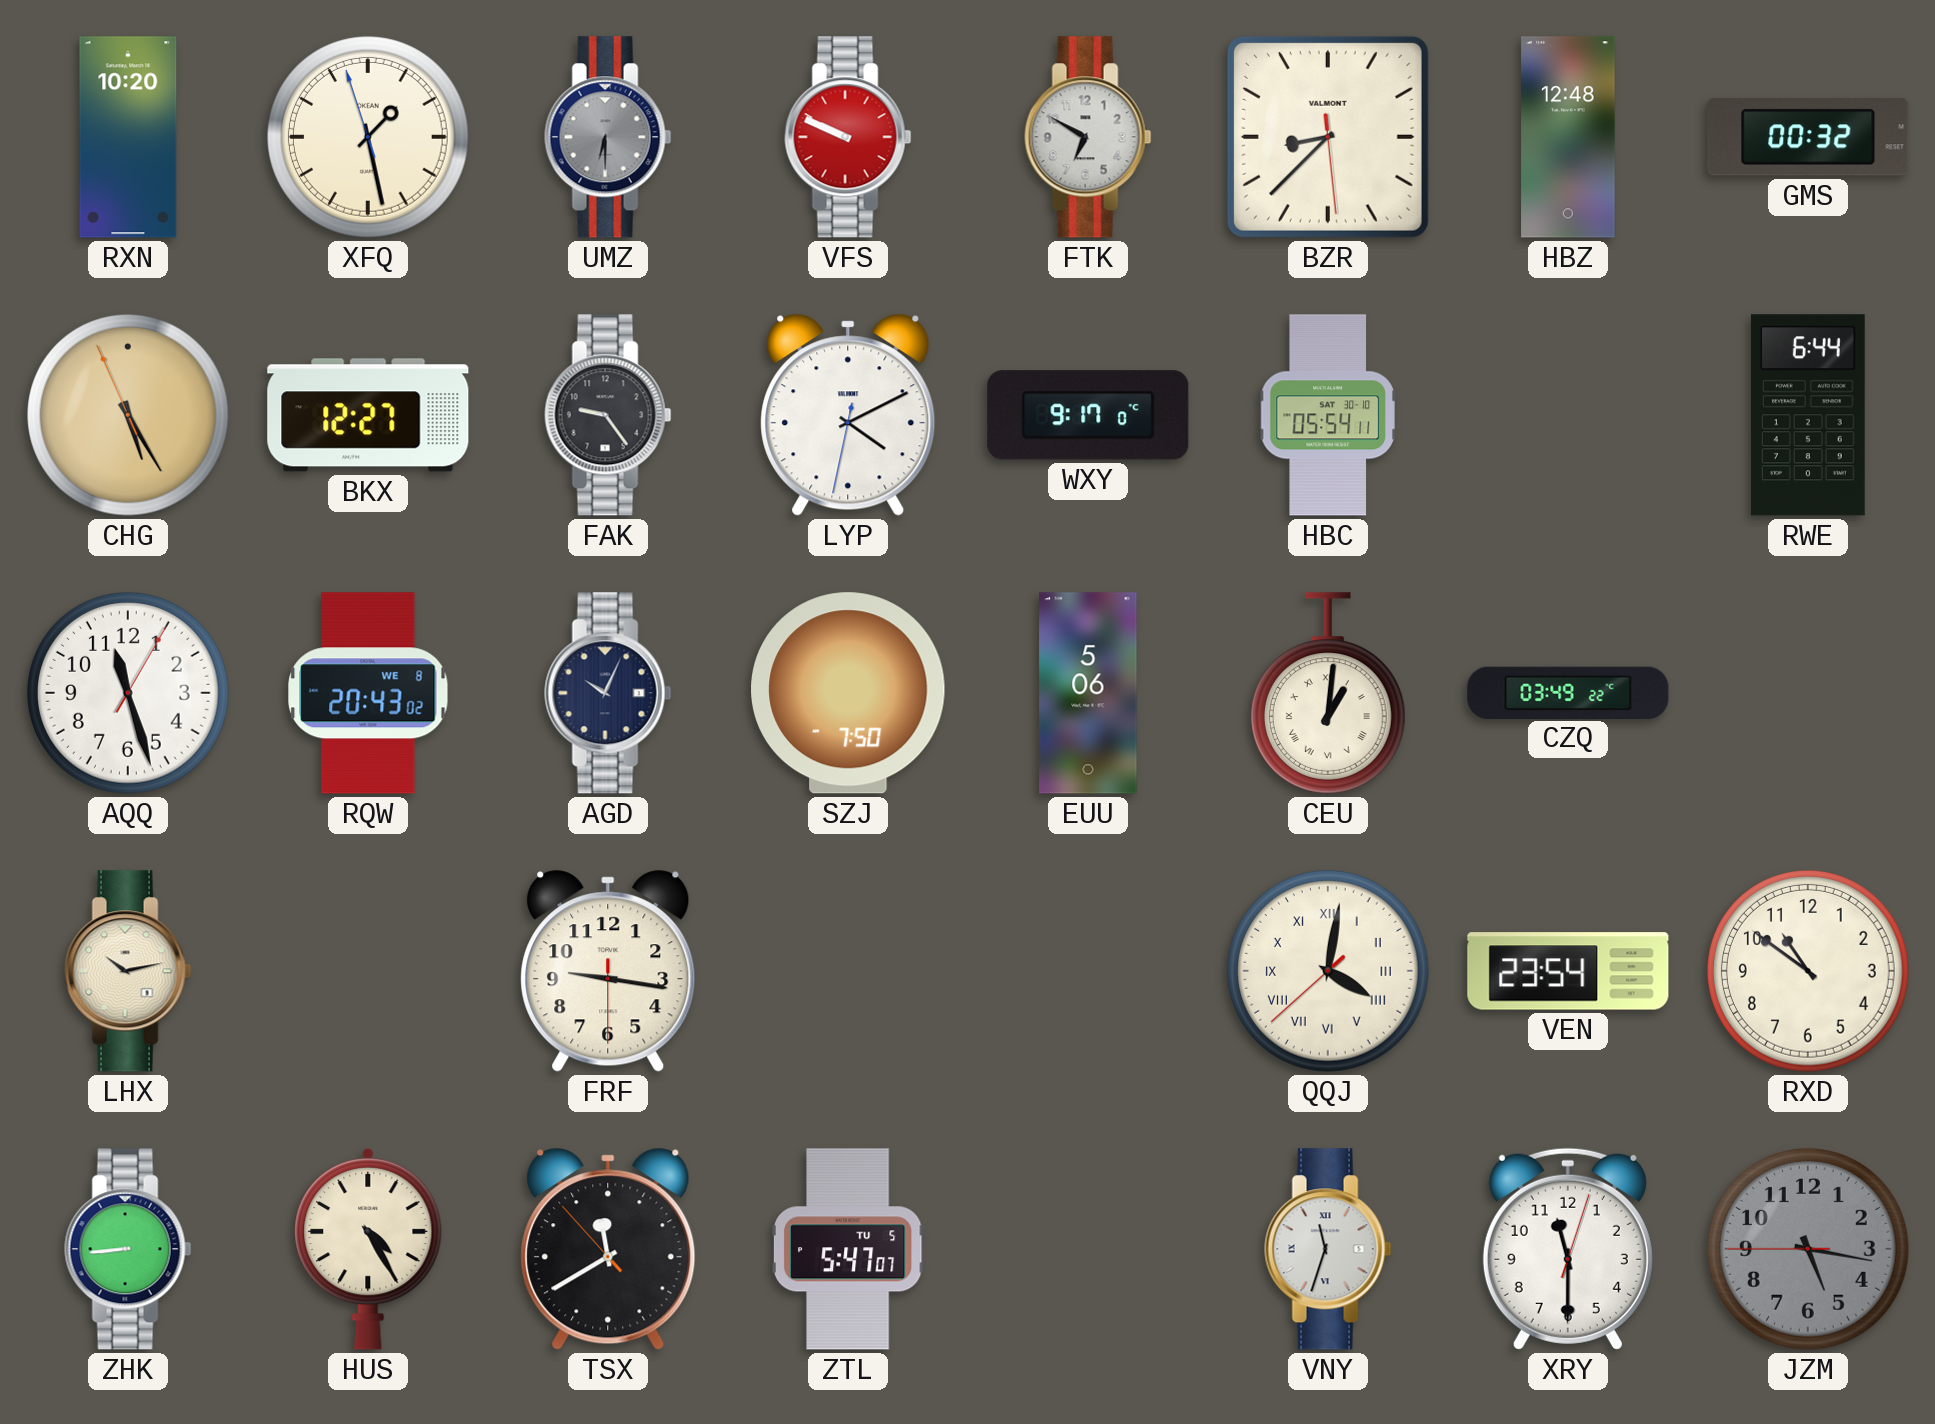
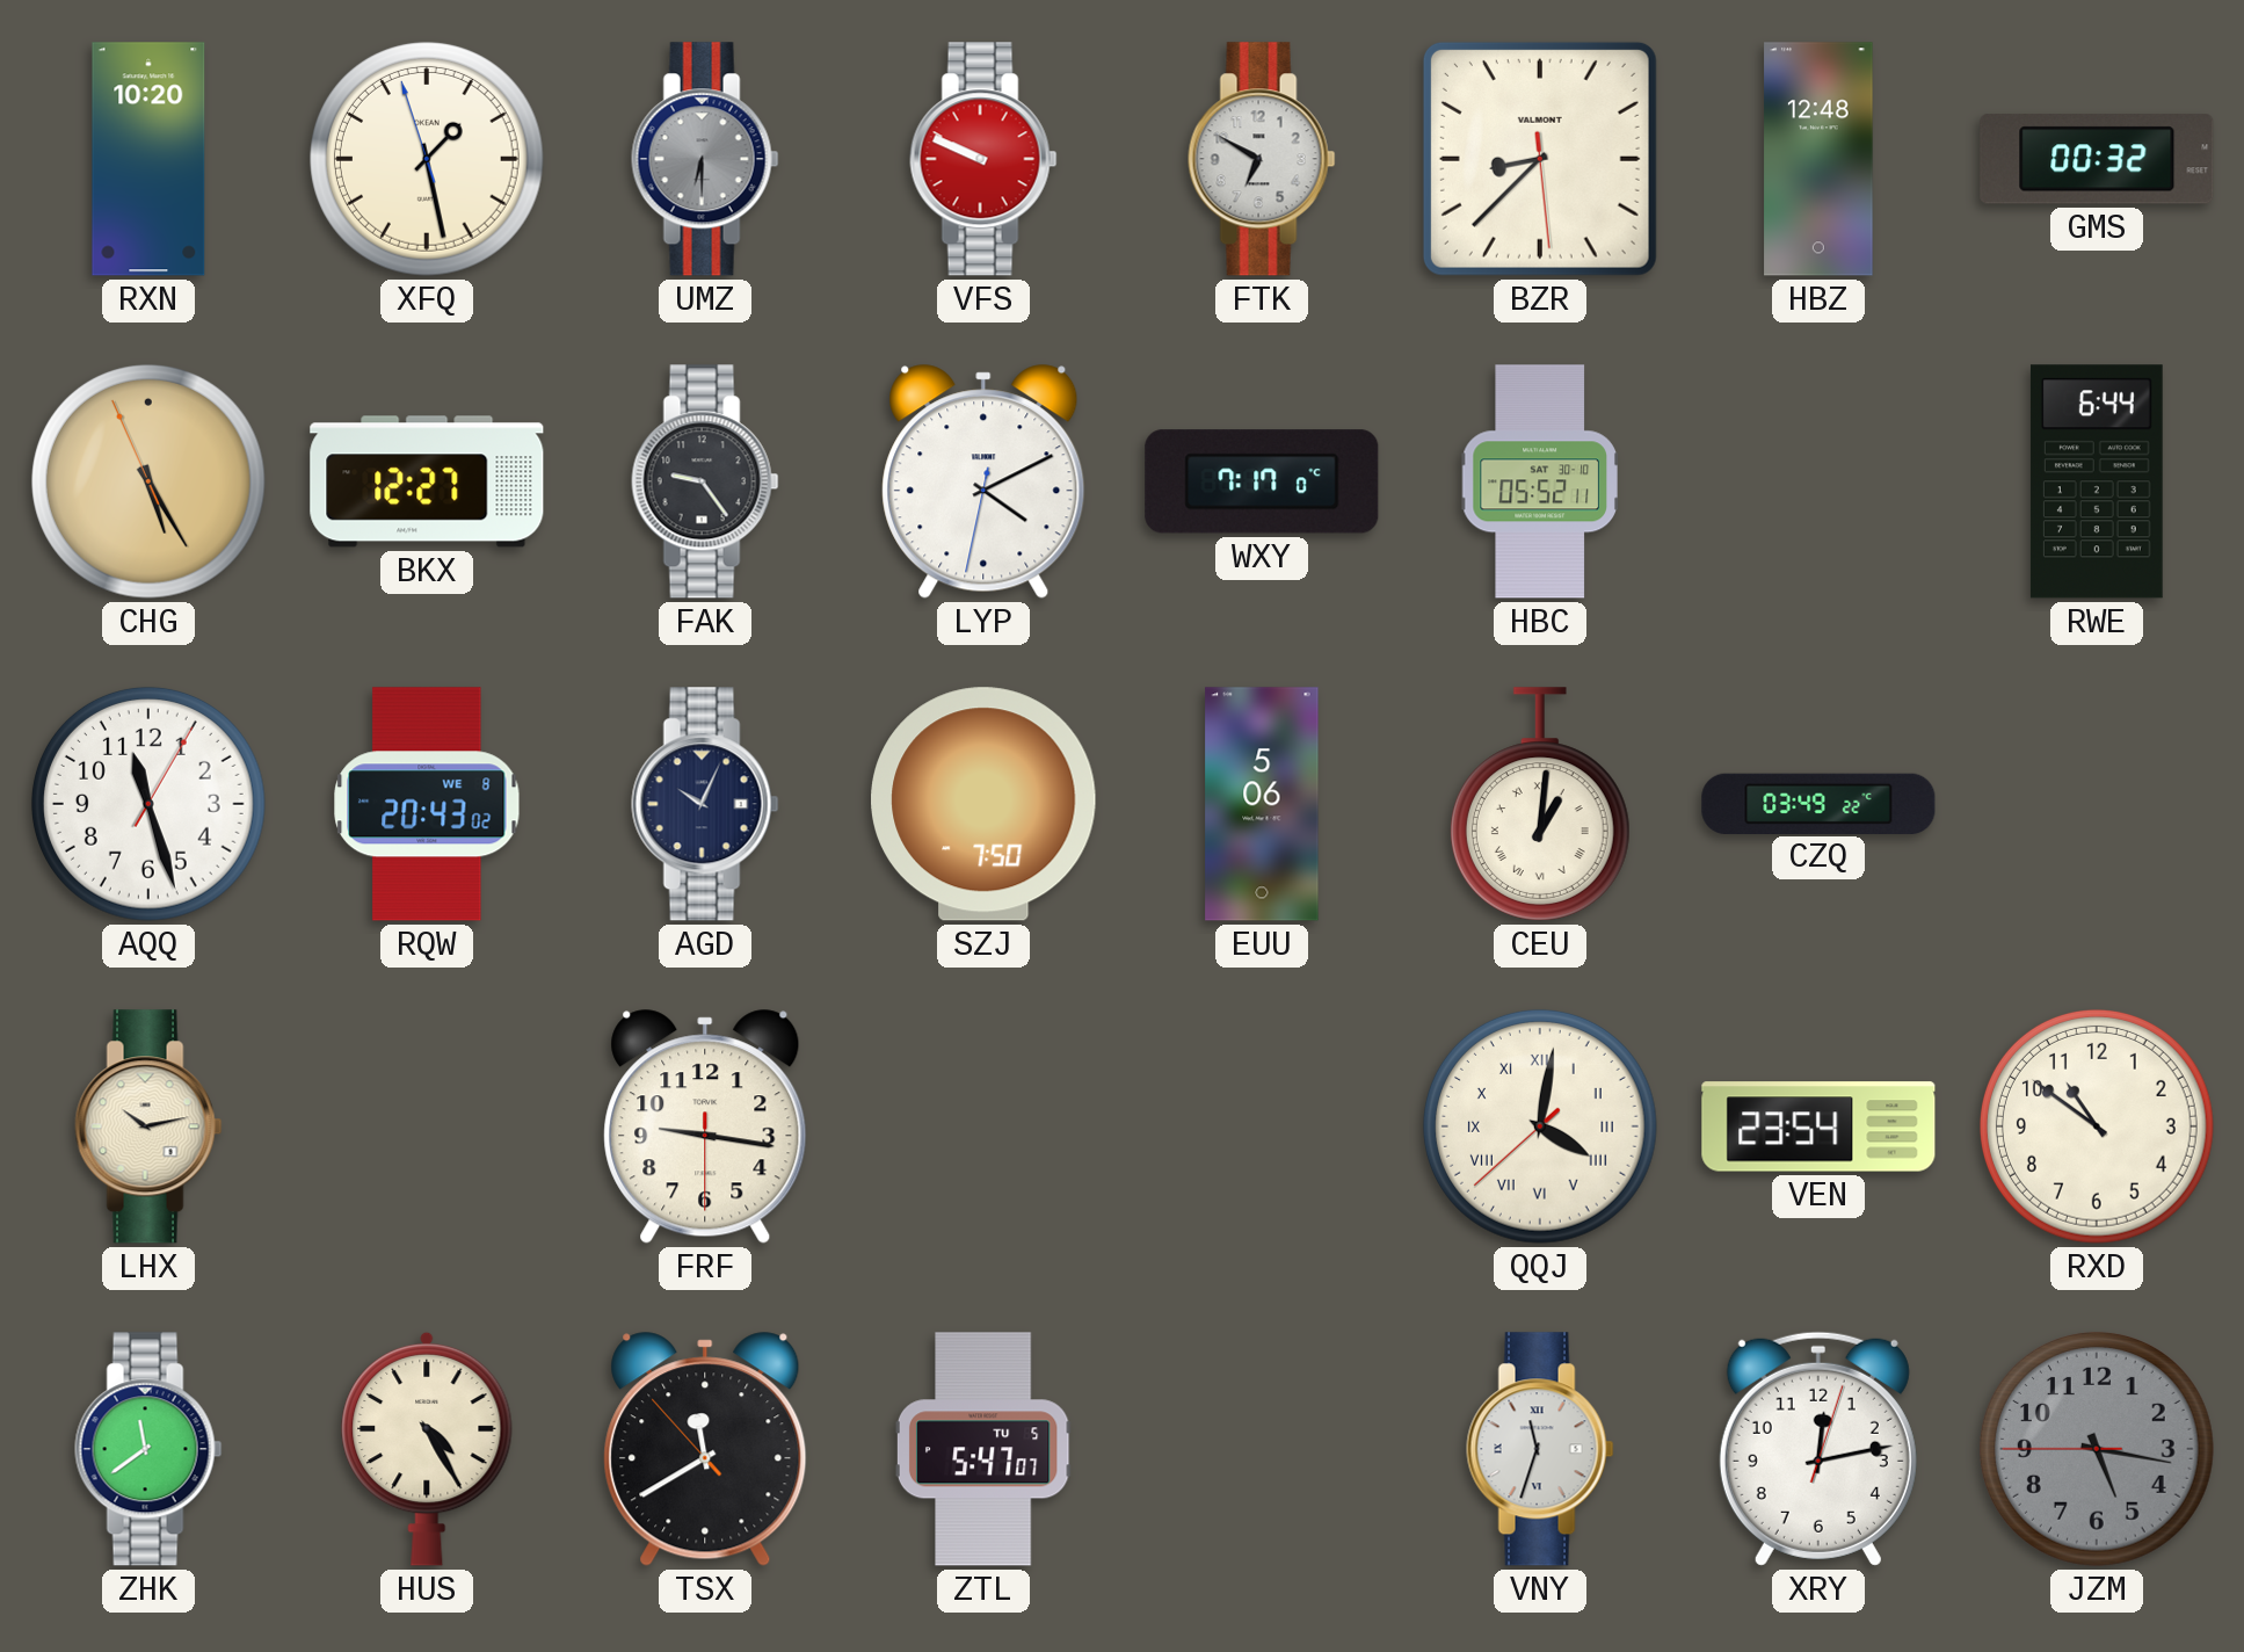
WXY: 9:17 -> 7:17 (1262, 481)
HBC: 05:54 -> 05:52 (1540, 481)
ZHK: 8:44 -> 11:39 (148, 1449)
XRY: 11:30 -> 12:13 (1818, 1449)
